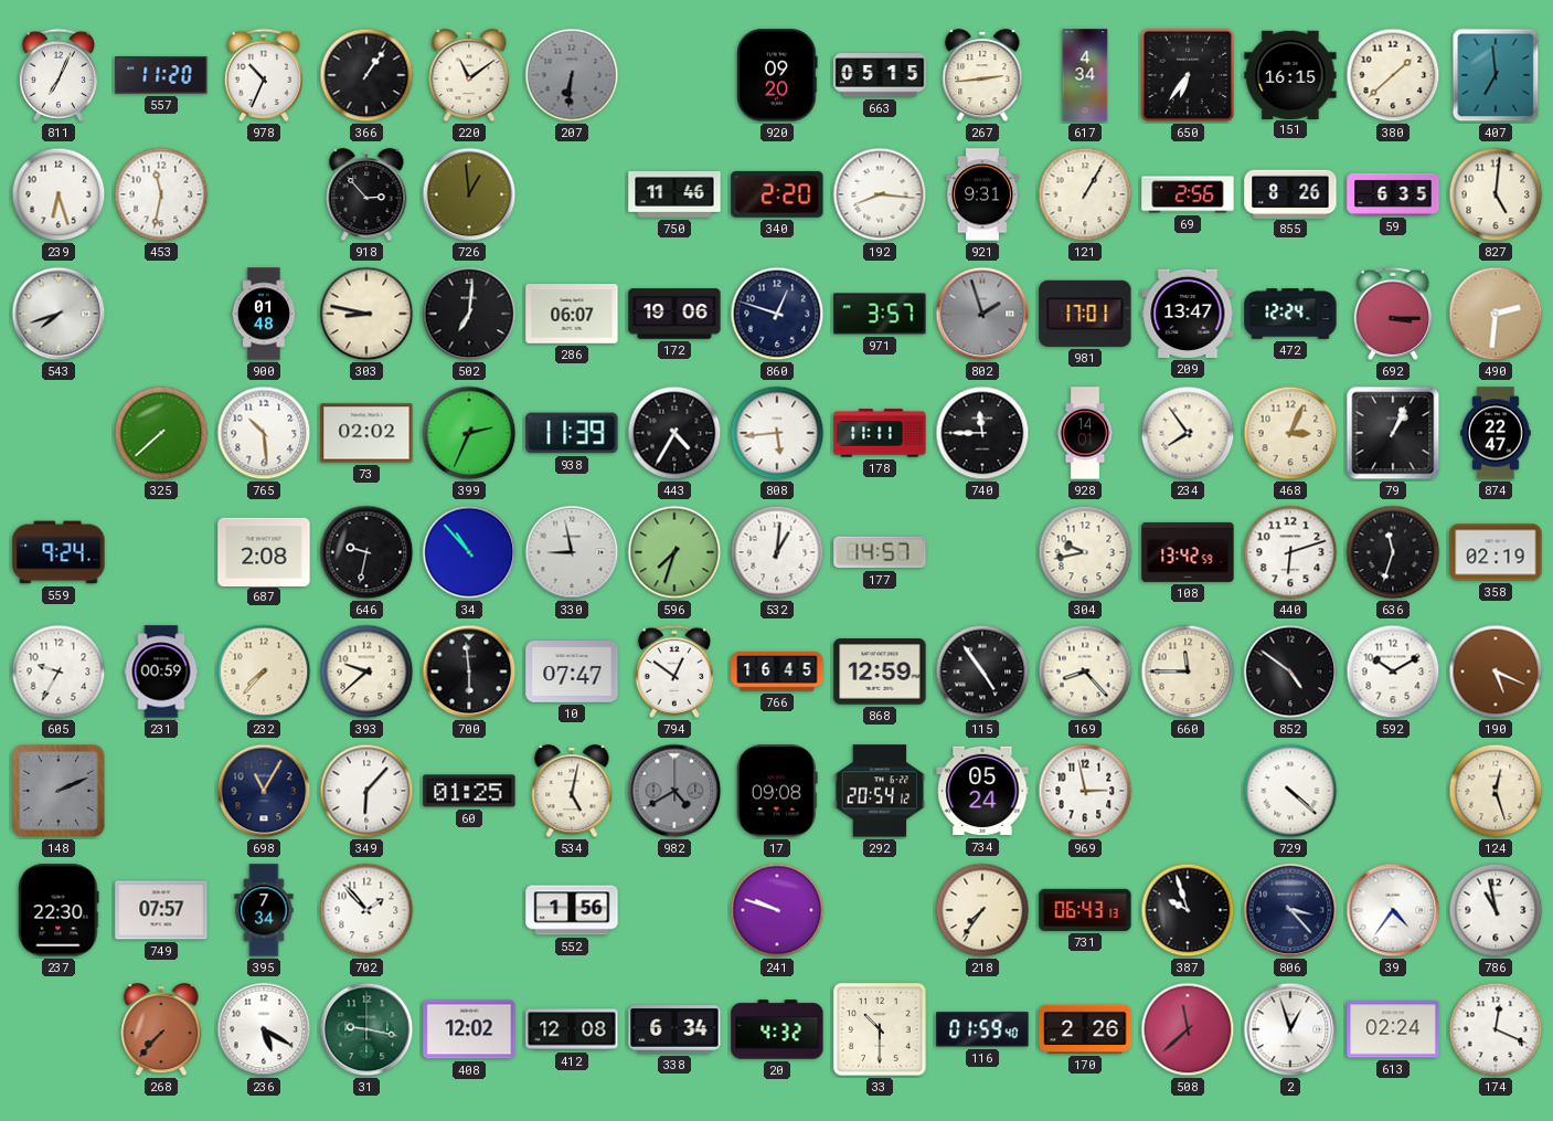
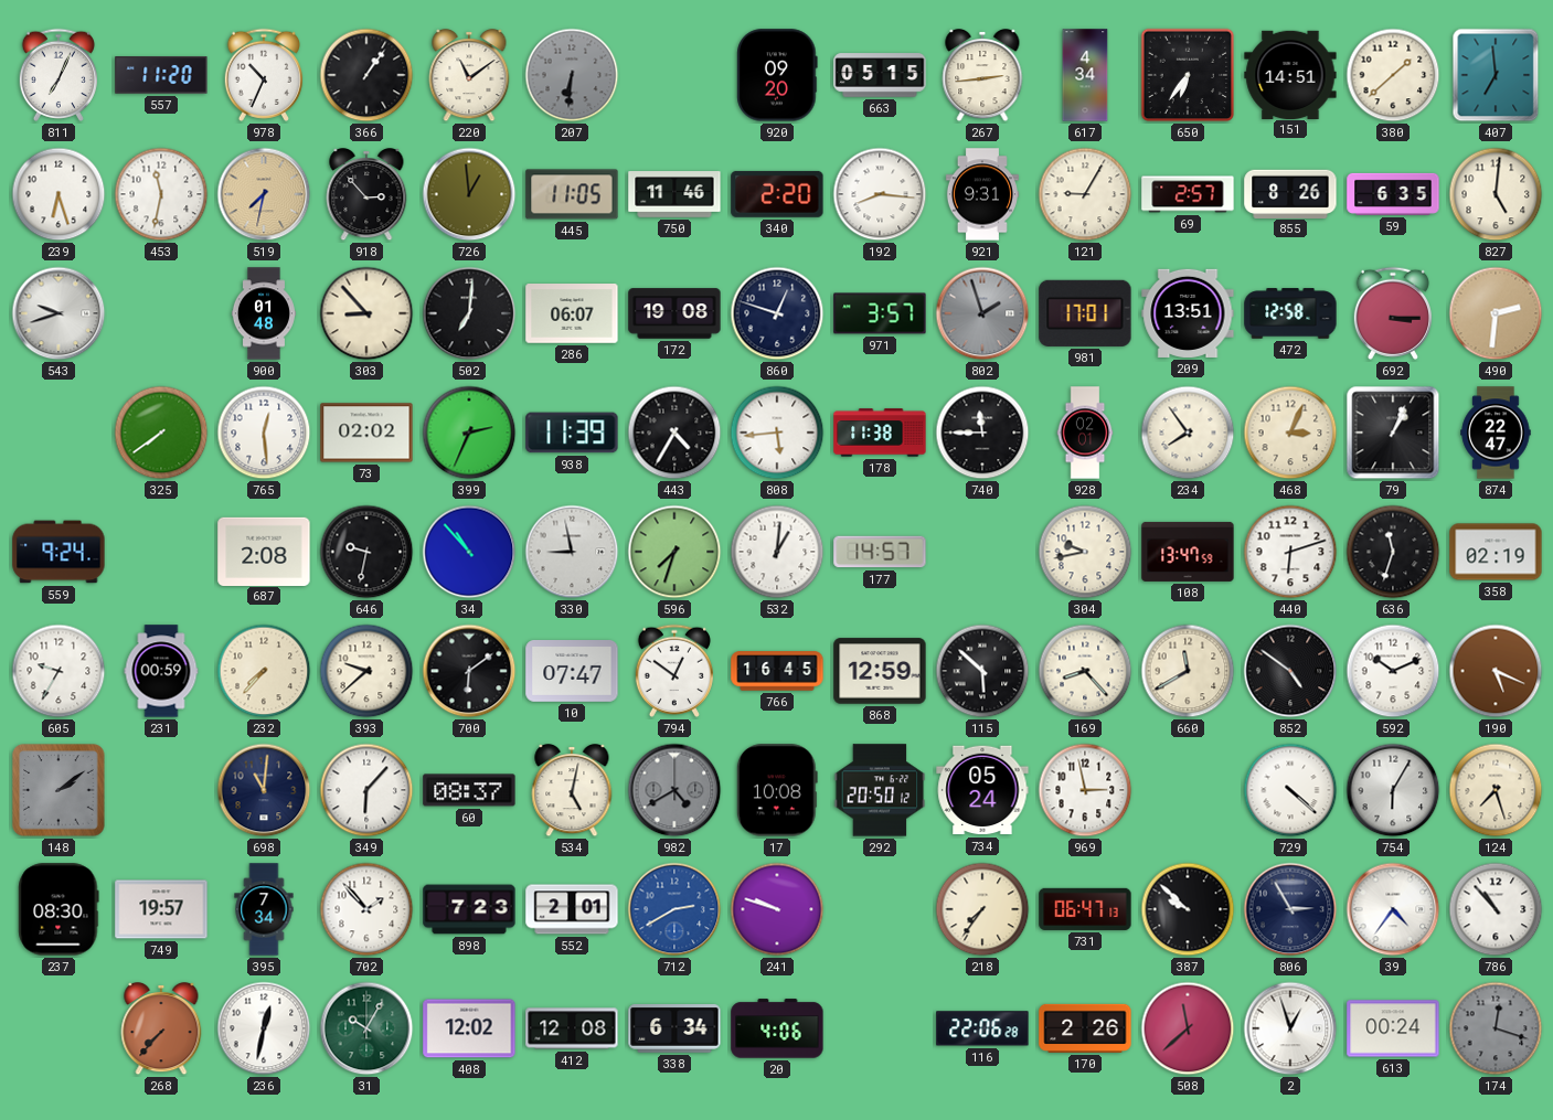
151: 16:15 -> 14:51 (1290, 74)
519: none -> 7:32 (264, 194)
445: none -> 11:05 (572, 194)
121: 1:05 -> 9:05 (1085, 194)
69: 2:56 -> 2:57 (1188, 194)
543: 7:42 -> 9:42 (58, 313)
303: 8:47 -> 8:53 (366, 313)
172: 19:06 -> 19:08 (674, 313)
209: 13:47 -> 13:51 (1188, 313)
472: 12:24 -> 12:58 (1290, 313)
325: 7:38 -> 7:39 (161, 433)
765: 10:29 -> 12:29 (264, 433)
178: 11:11 -> 11:38 (880, 433)
928: 14:01 -> 02:01 (1085, 433)
108: 13:42 -> 13:47 (1188, 552)
700: 5:59 -> 6:09 (469, 671)
115: 4:54 -> 5:52 (982, 671)
660: 11:45 -> 11:40 (1188, 671)
592: 10:10 -> 10:11 (1393, 671)
148: 2:11 -> 2:09 (58, 790)
698: 11:05 -> 11:01 (264, 790)
60: 01:25 -> 08:37 (469, 790)
17: 09:08 -> 10:08 (777, 790)
292: 20:54 -> 20:50 (880, 790)
754: none -> 6:05 (1393, 790)
124: 12:27 -> 7:27 (1496, 790)
237: 22:30 -> 08:30 (58, 909)
749: 07:57 -> 19:57 (161, 909)
898: none -> 7:23 (469, 909)
552: 1:56 -> 2:01 (572, 909)
712: none -> 2:40 (674, 909)
731: 06:43 -> 06:47 (1085, 909)
387: 9:57 -> 9:52 (1188, 909)
806: 3:23 -> 2:55 (1290, 909)
786: 10:58 -> 10:53 (1496, 909)
236: 5:20 -> 12:32 (264, 1028)
31: 9:17 -> 10:05 (366, 1028)
20: 4:32 -> 4:06 (777, 1028)
33: 10:30 -> none (880, 1029)
116: 01:59 -> 22:06 (982, 1028)
613: 02:24 -> 00:24 (1393, 1028)
174: 12:19 -> 12:18 (1496, 1028)
174 dial: white -> grey (1496, 1028)
